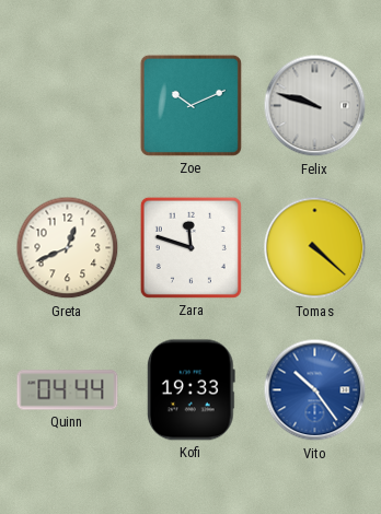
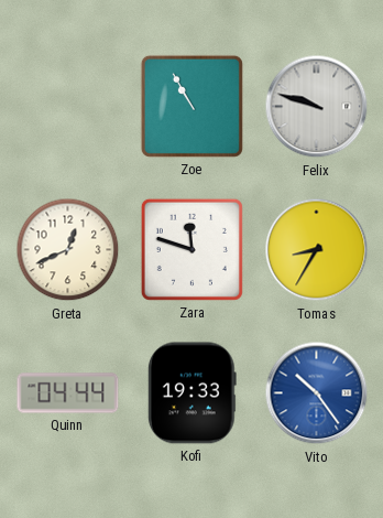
Zoe: 10:11 -> 10:55 (191, 106)
Tomas: 4:22 -> 8:35 (317, 250)
